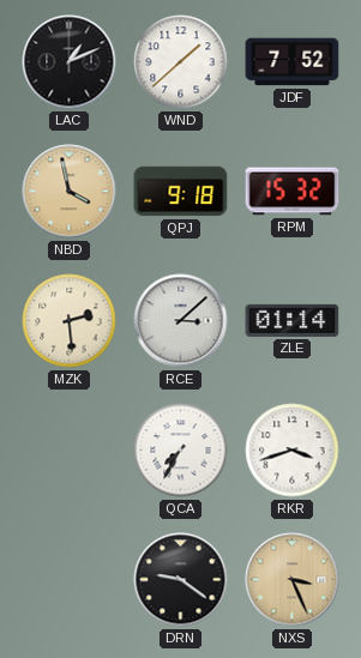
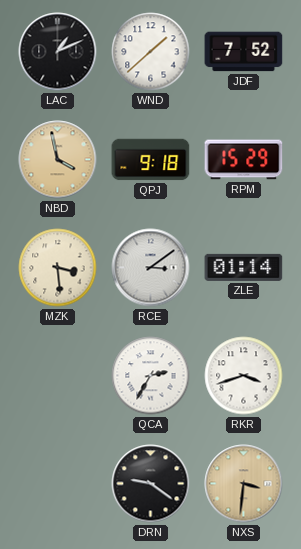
RPM: 15:32 -> 15:29 (244, 160)
MZK: 2:29 -> 3:29 (58, 268)
RCE: 3:08 -> 3:09 (151, 268)
QCA: 7:35 -> 2:35 (151, 376)
NXS: 3:26 -> 3:31 (244, 484)
